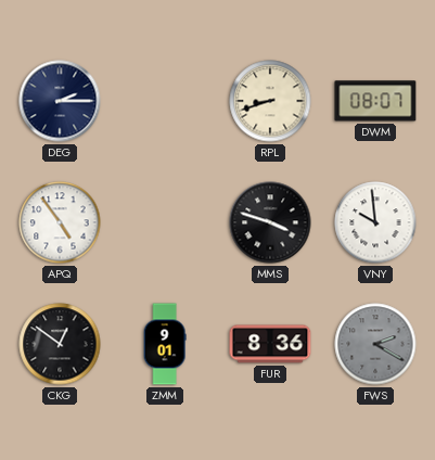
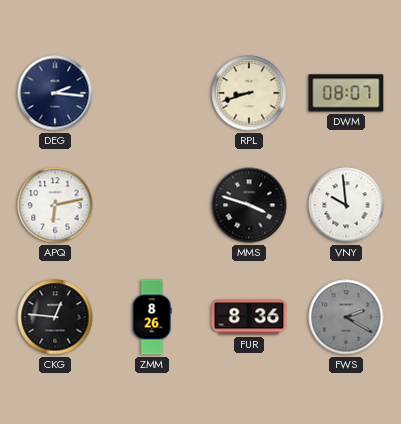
DEG: 2:15 -> 2:16 (55, 93)
APQ: 4:54 -> 6:13 (55, 205)
CKG: 12:51 -> 12:46 (55, 317)
ZMM: 9:01 -> 8:26 (152, 317)
